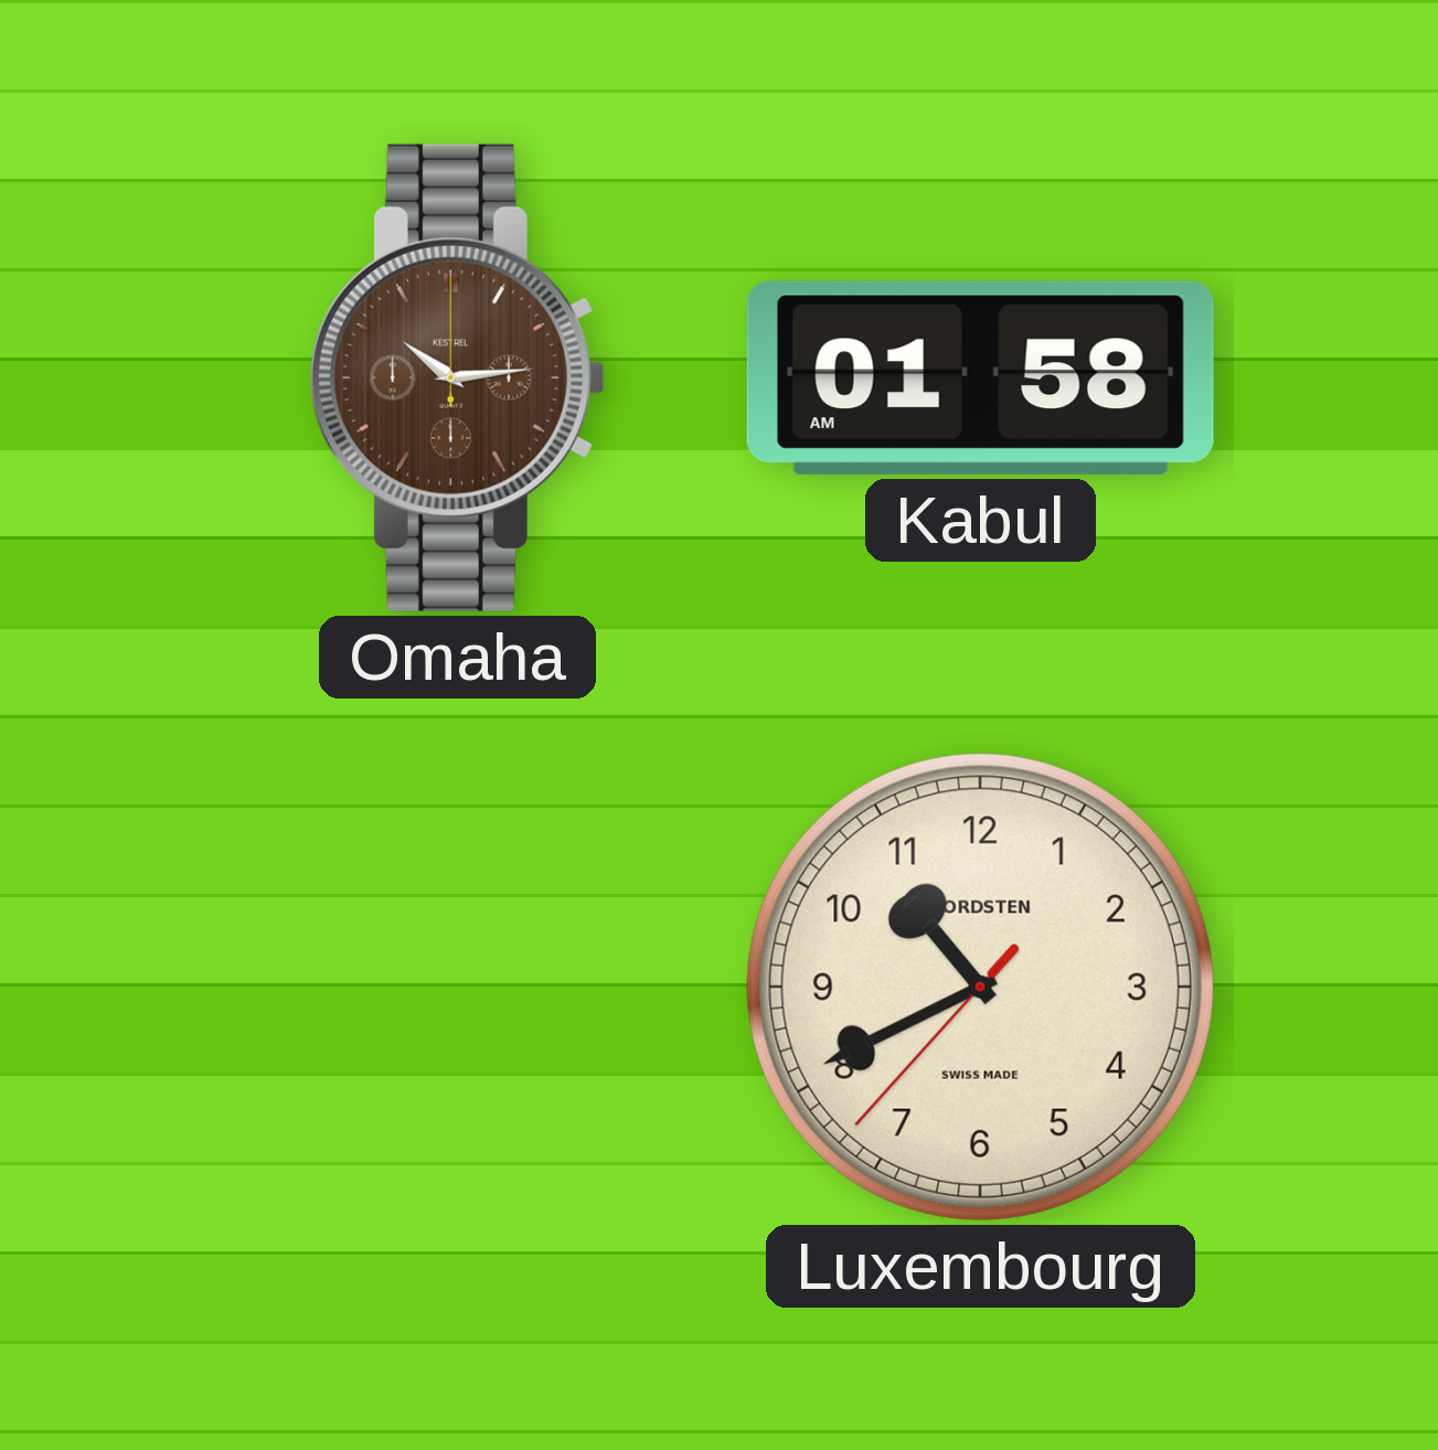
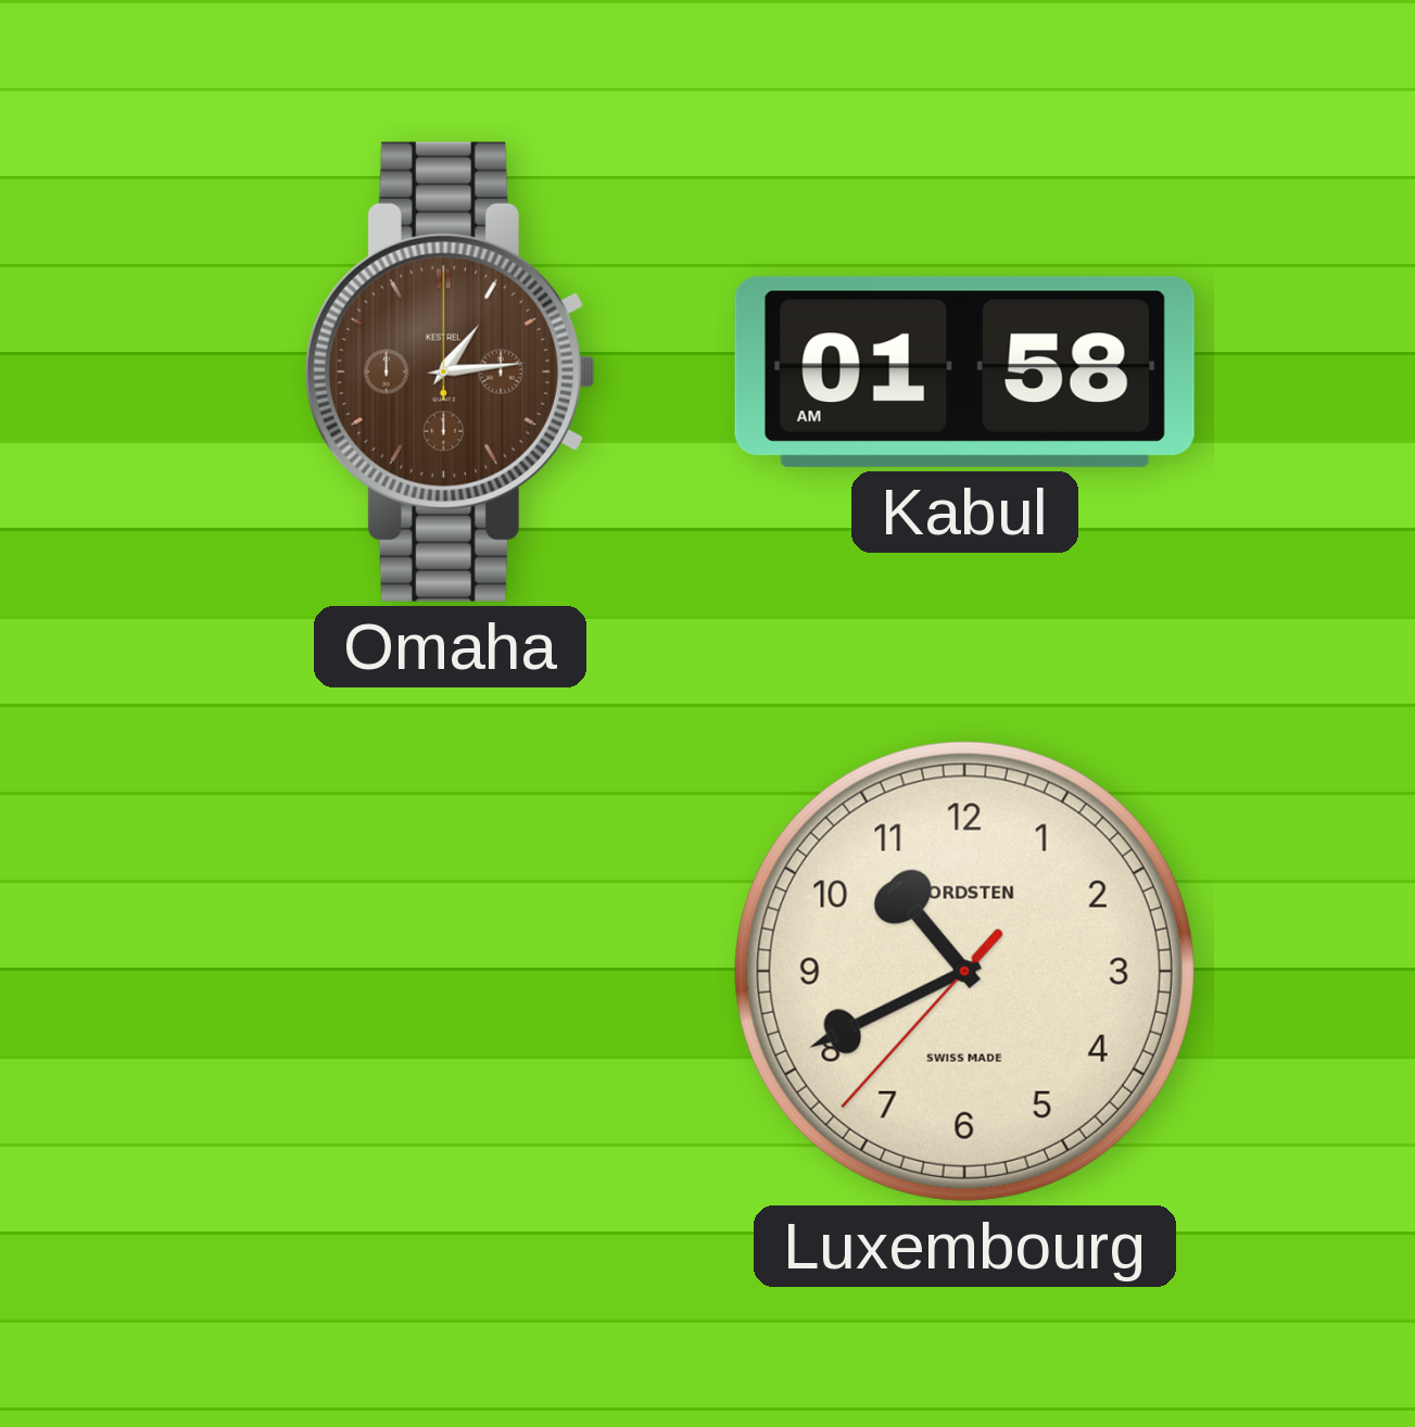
Omaha: 10:14 -> 1:14 (450, 371)
